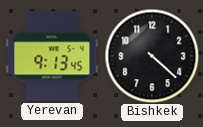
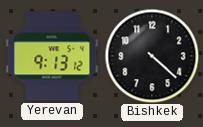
Yerevan: 9:13:45 -> 9:13:12 (52, 56)
